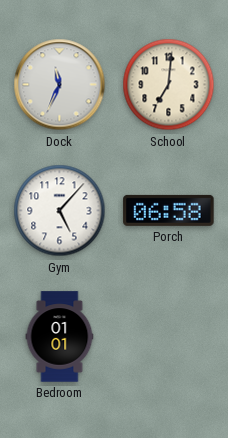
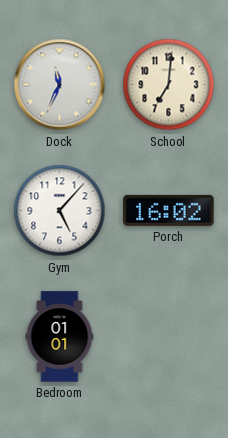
Porch: 06:58 -> 16:02 (169, 210)
